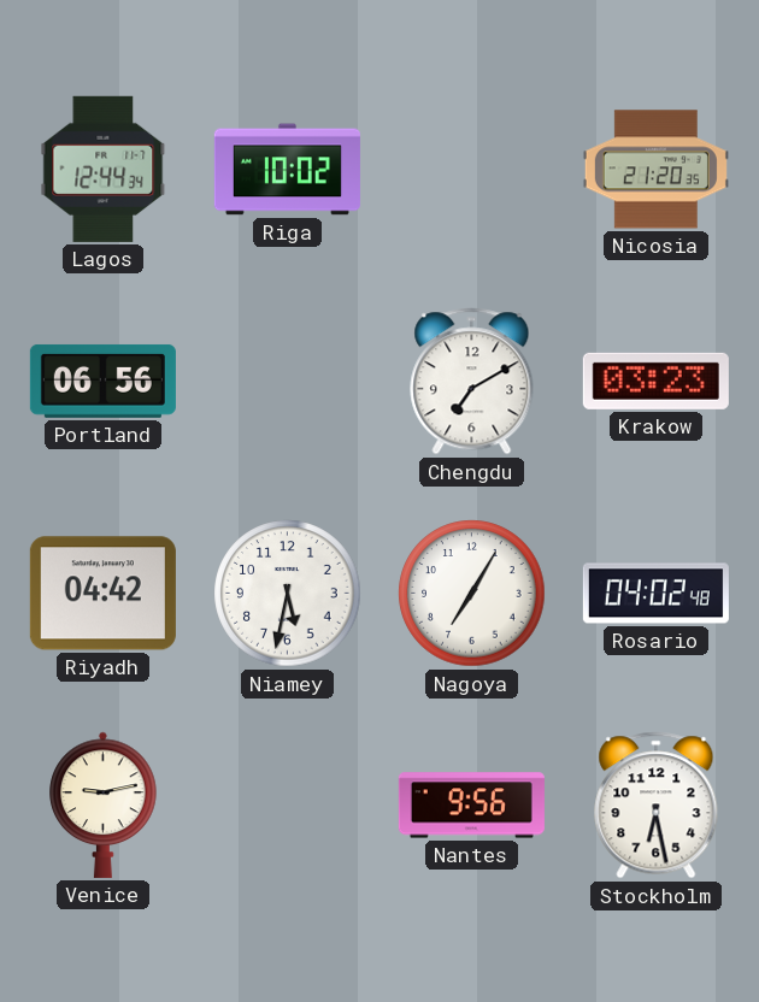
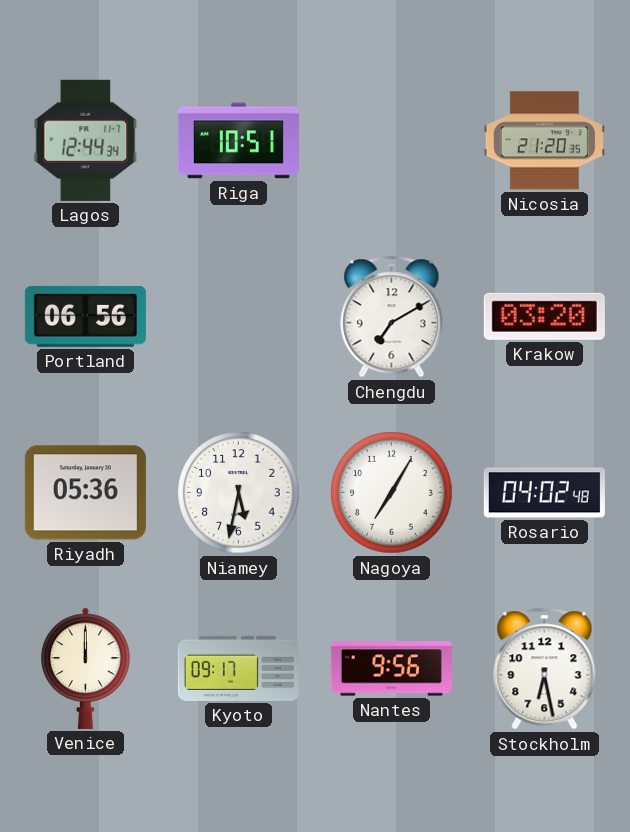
Riga: 10:02 -> 10:51 (238, 141)
Krakow: 03:23 -> 03:20 (544, 316)
Riyadh: 04:42 -> 05:36 (85, 493)
Venice: 9:13 -> 12:00 (86, 668)
Kyoto: none -> 09:17 (238, 668)
